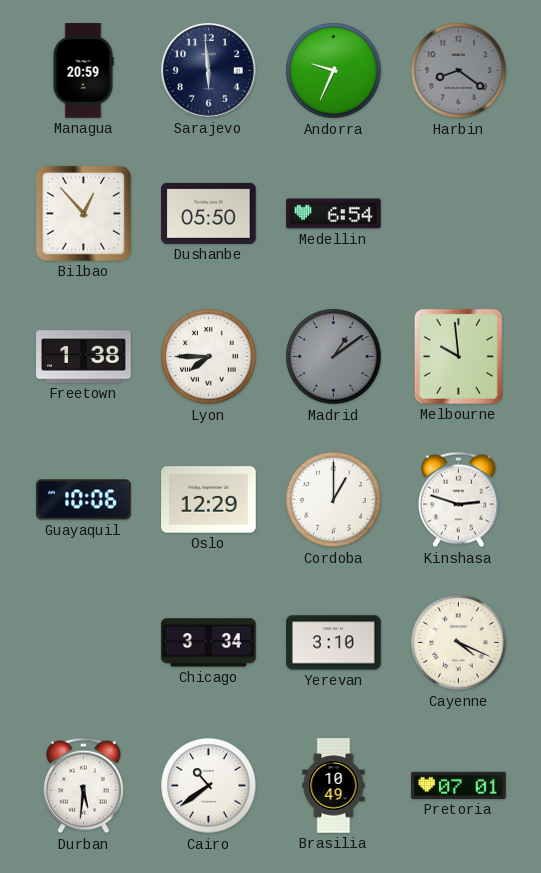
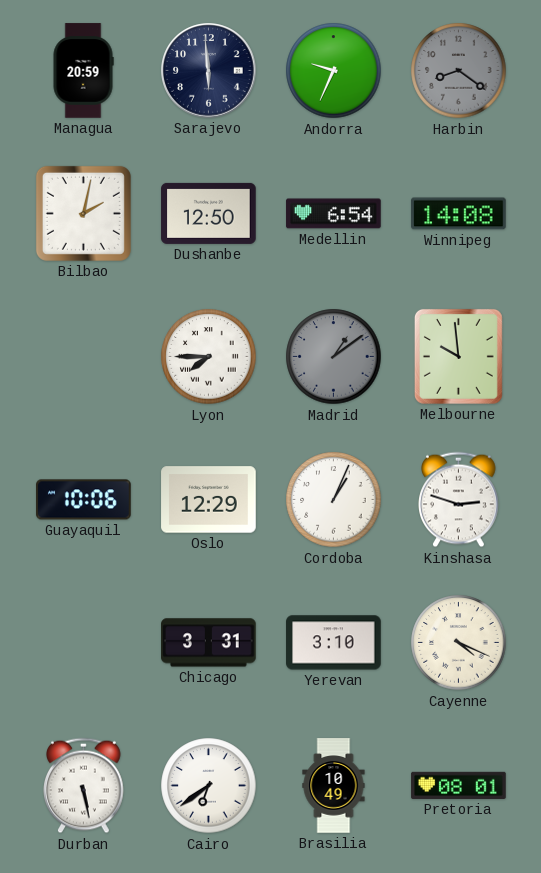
Bilbao: 12:53 -> 2:02 (83, 213)
Dushanbe: 05:50 -> 12:50 (209, 213)
Winnipeg: none -> 14:08 (459, 214)
Freetown: 1:38 -> none (84, 357)
Cordoba: 1:00 -> 1:04 (334, 500)
Chicago: 3:34 -> 3:31 (209, 643)
Durban: 5:31 -> 5:28 (84, 786)
Cairo: 10:39 -> 6:39 (209, 786)
Pretoria: 07:01 -> 08:01 (459, 785)
